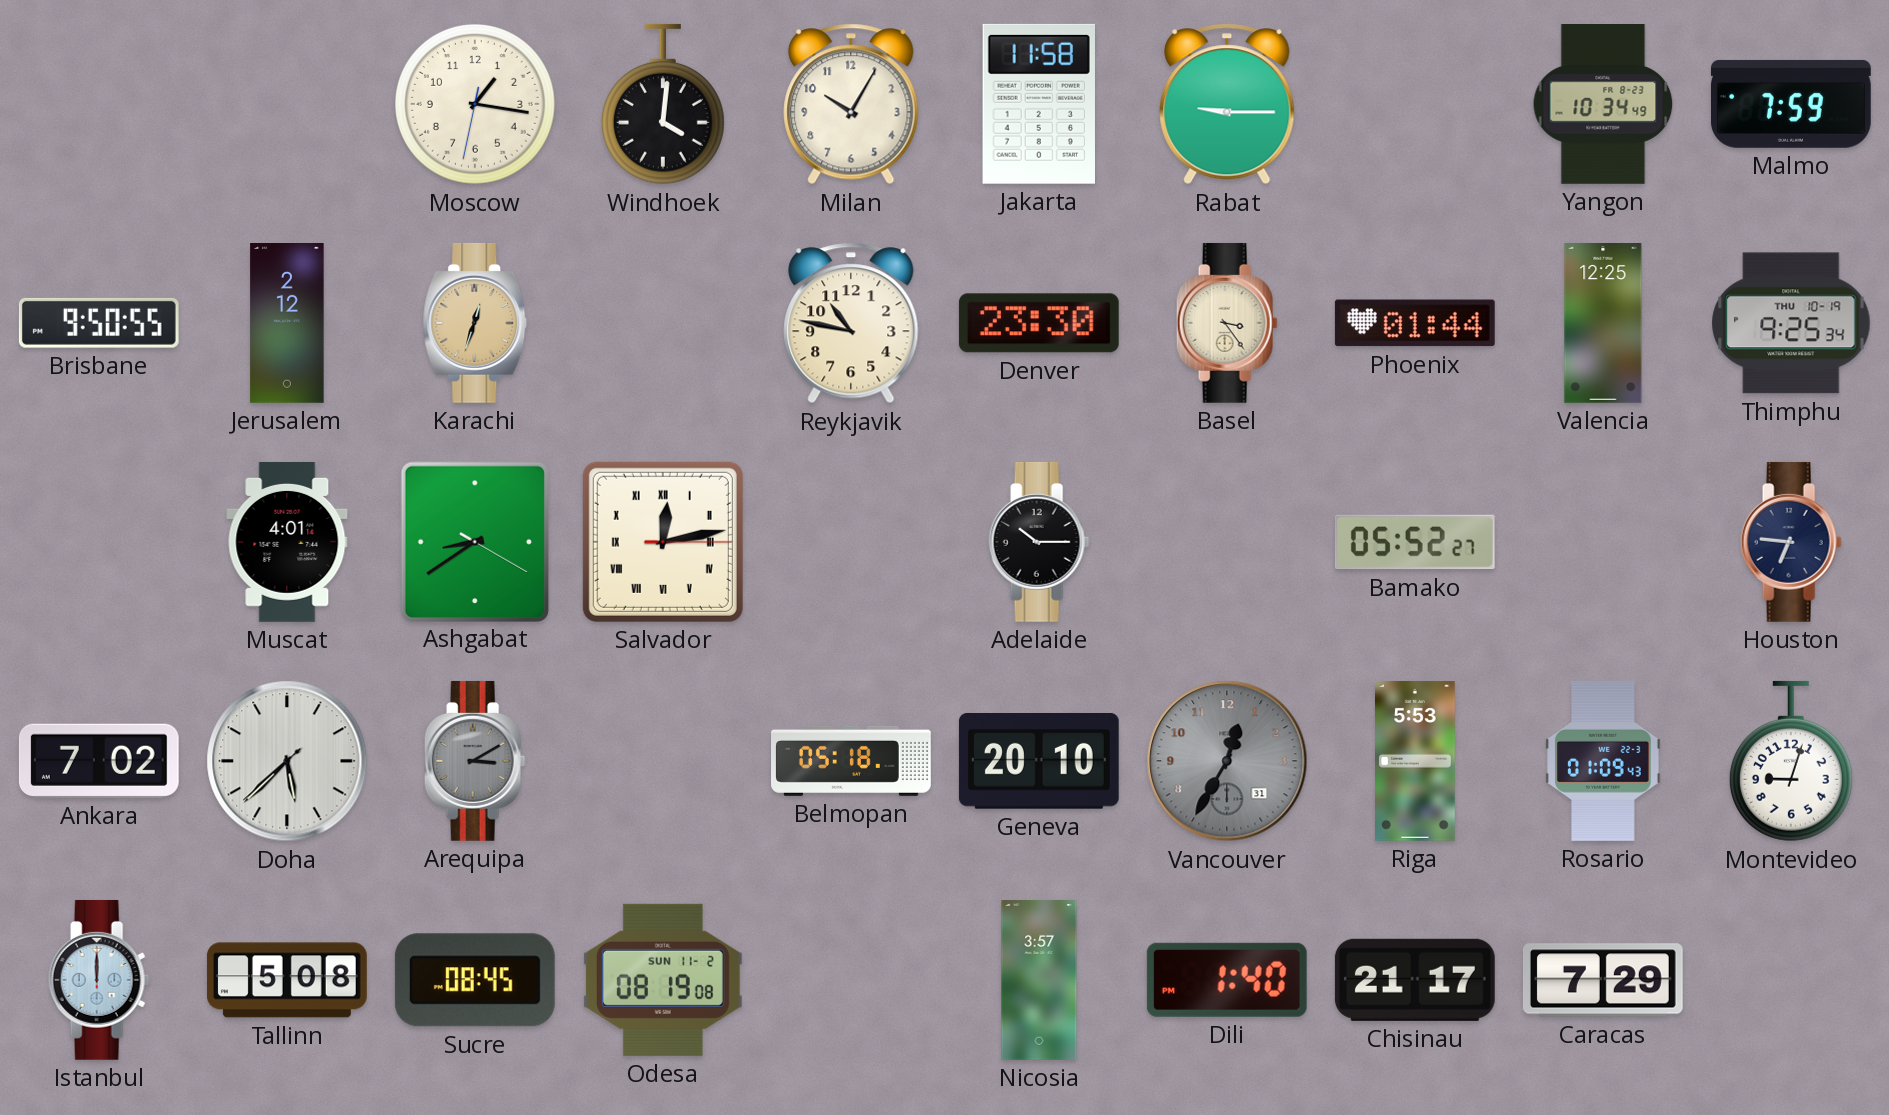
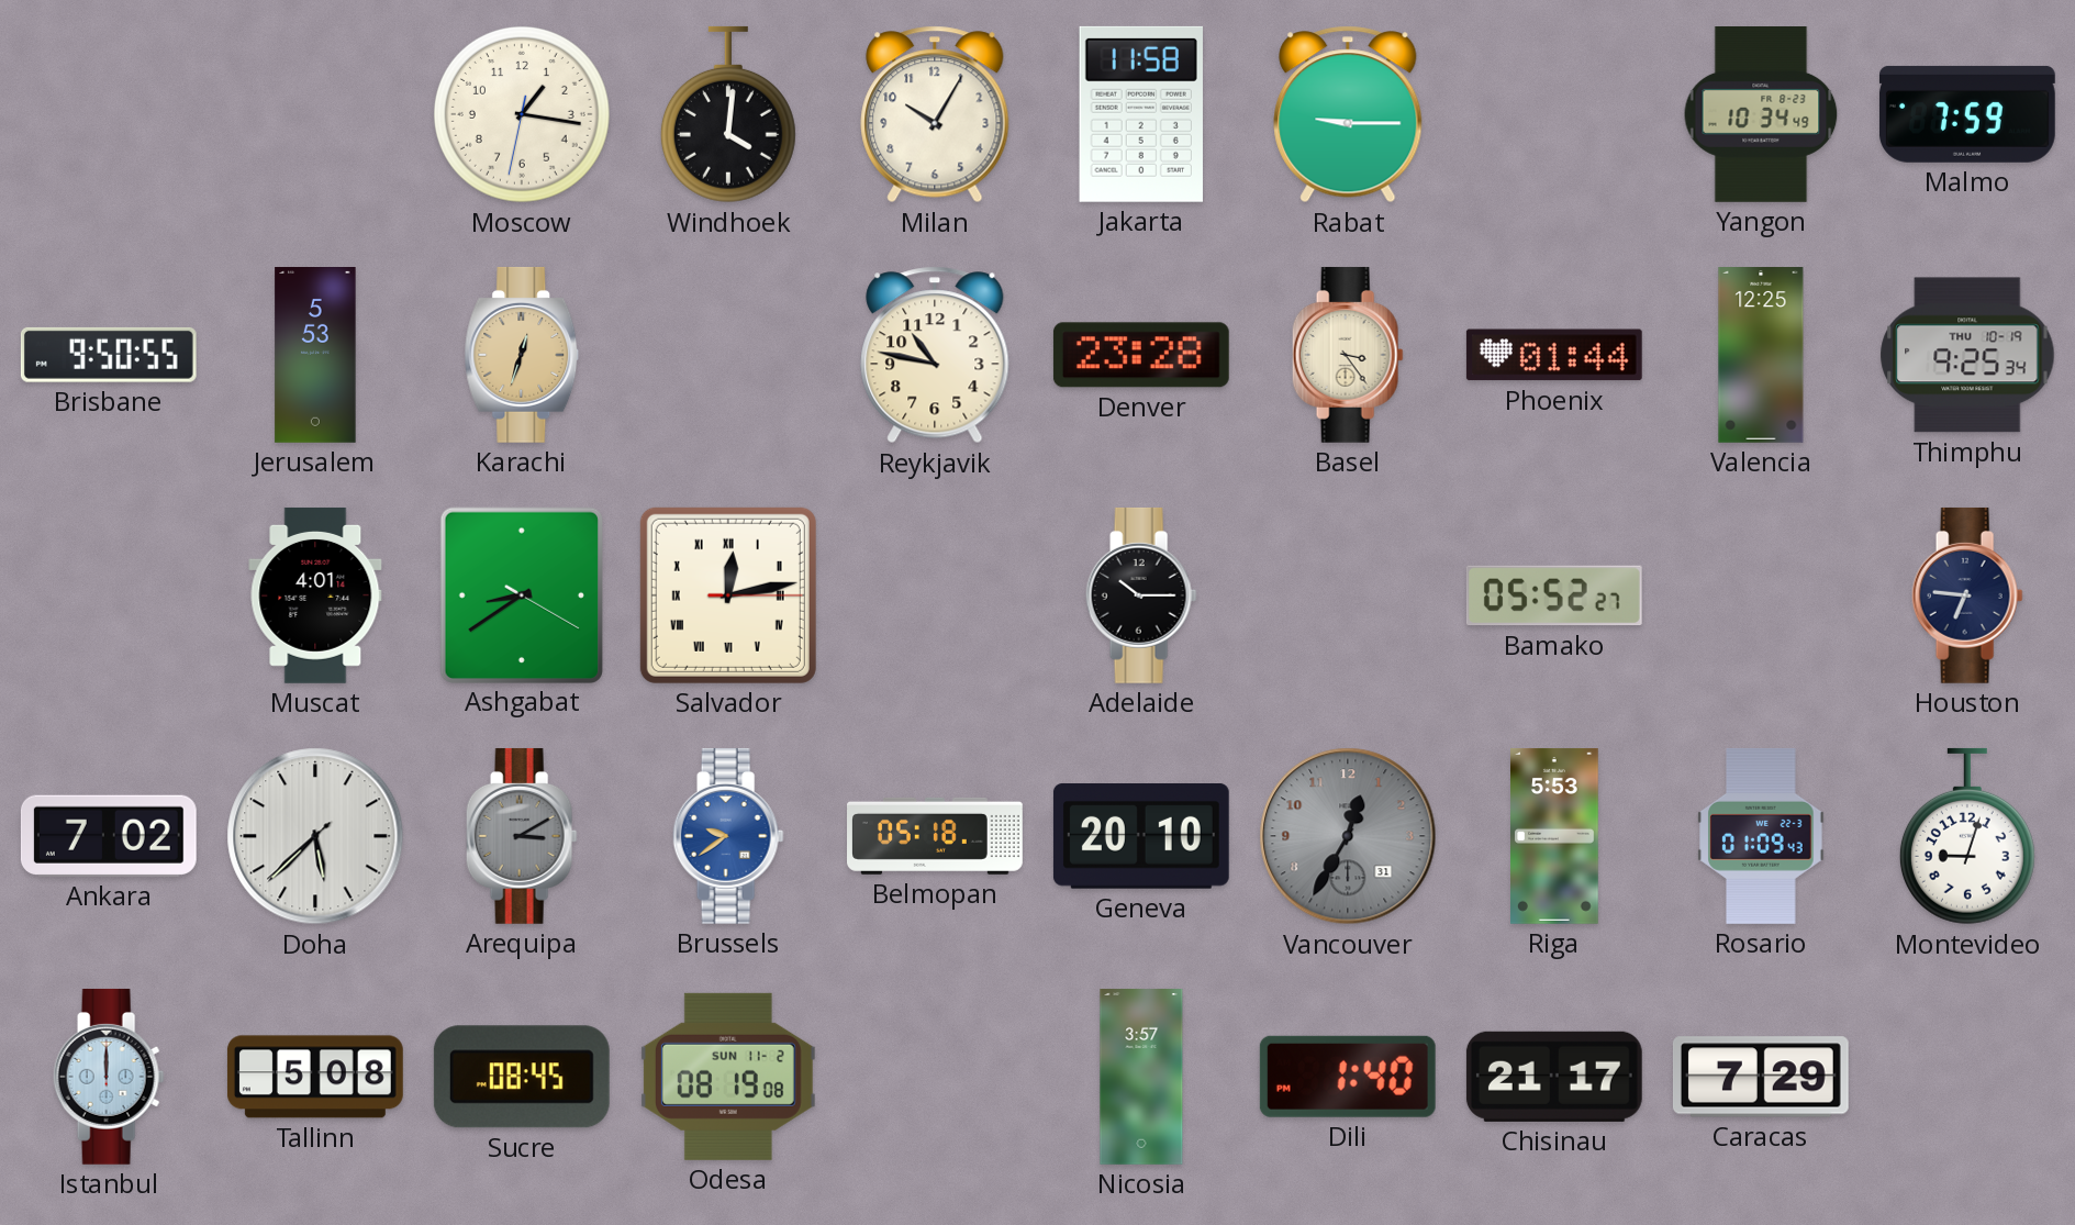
Jerusalem: 2:12 -> 5:53 (315, 356)
Denver: 23:30 -> 23:28 (1141, 355)
Brussels: none -> 9:39 (728, 836)
